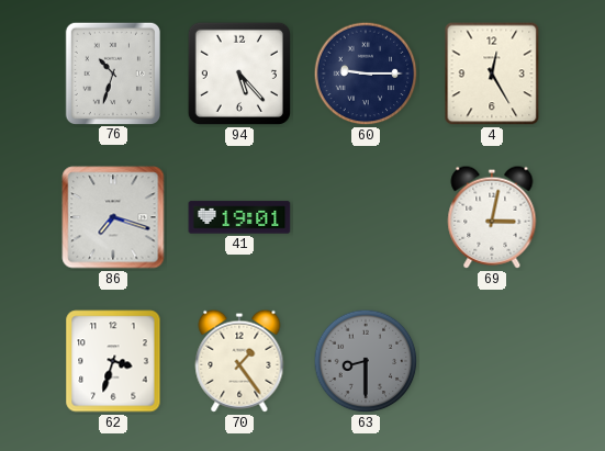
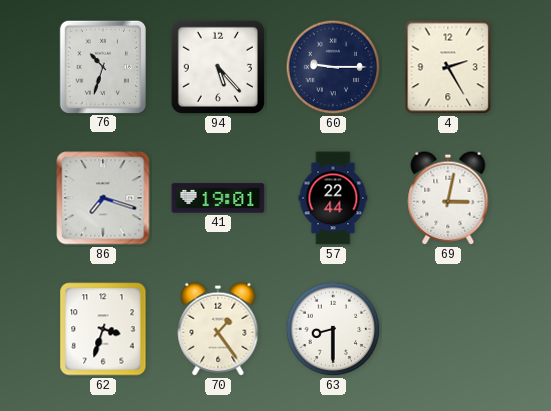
4: 12:25 -> 2:25 (448, 67)
57: none -> 22:44 (333, 198)
63 dial: grey -> white (333, 329)
